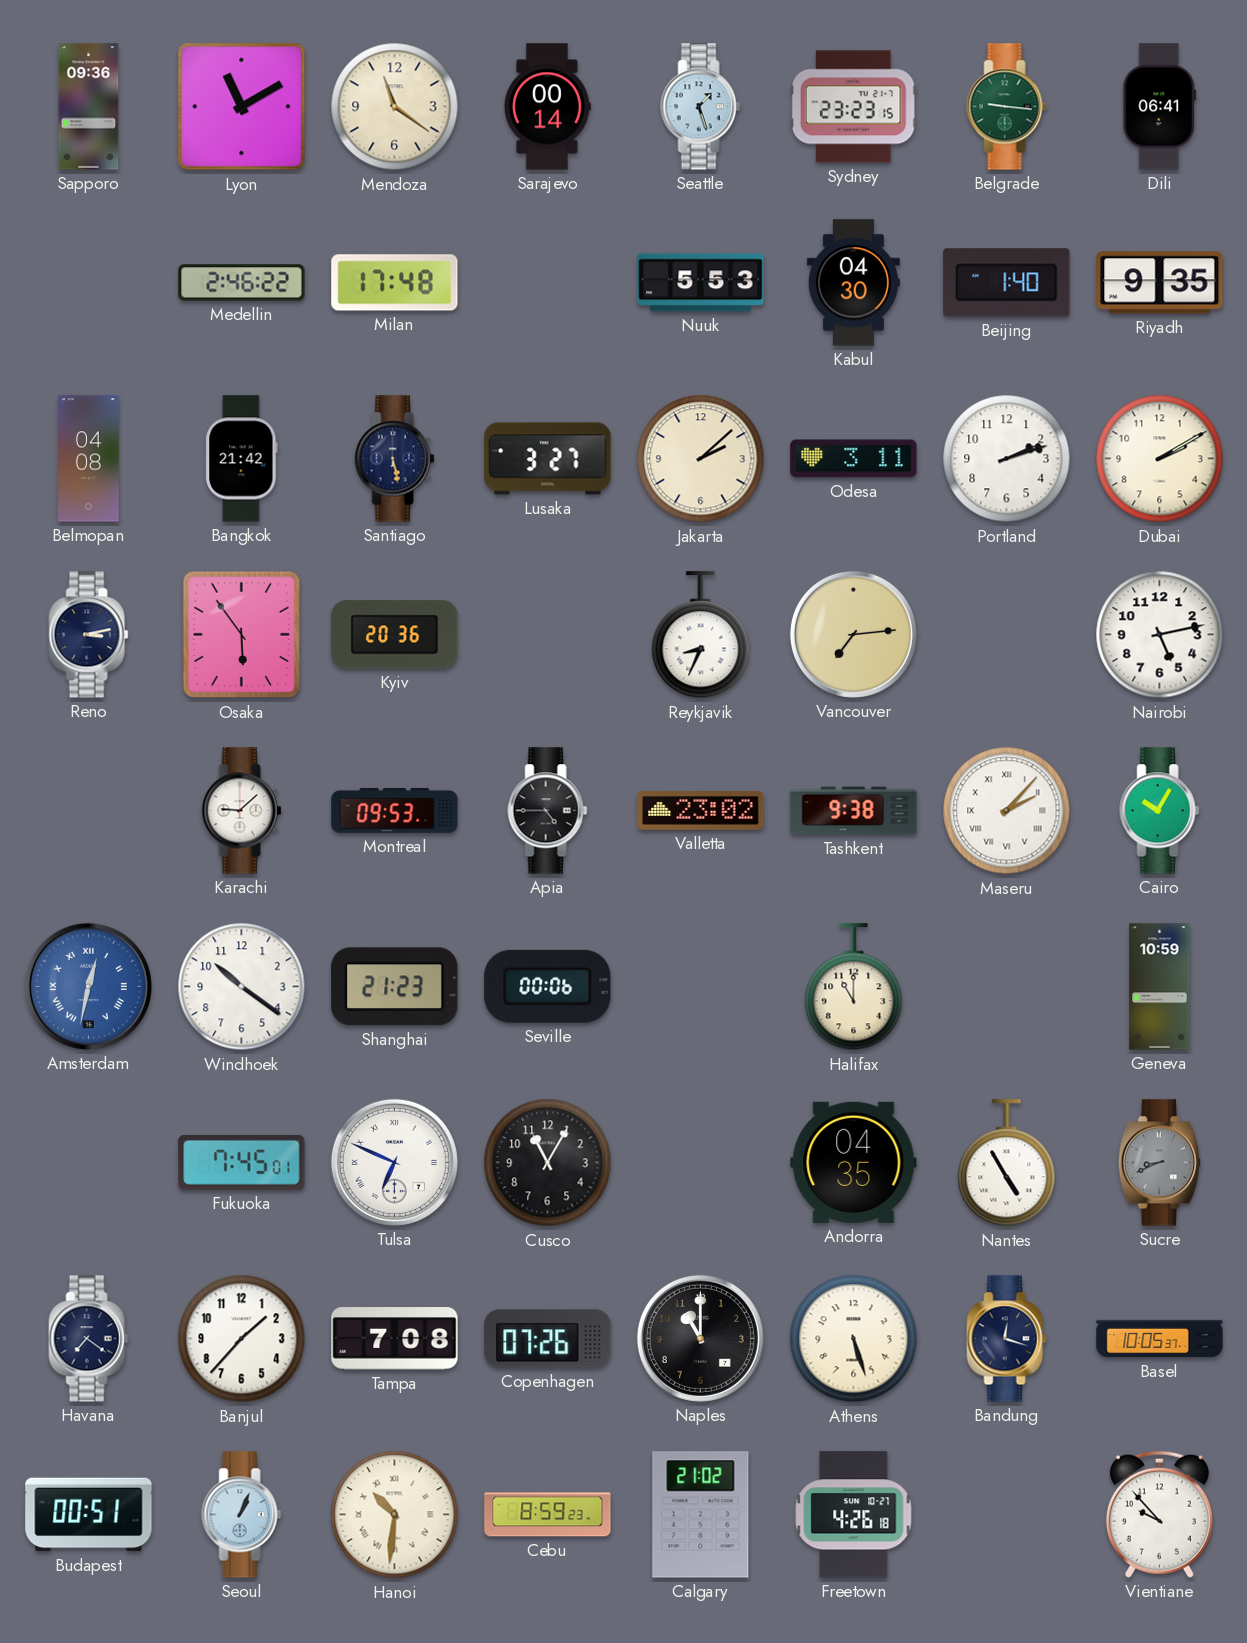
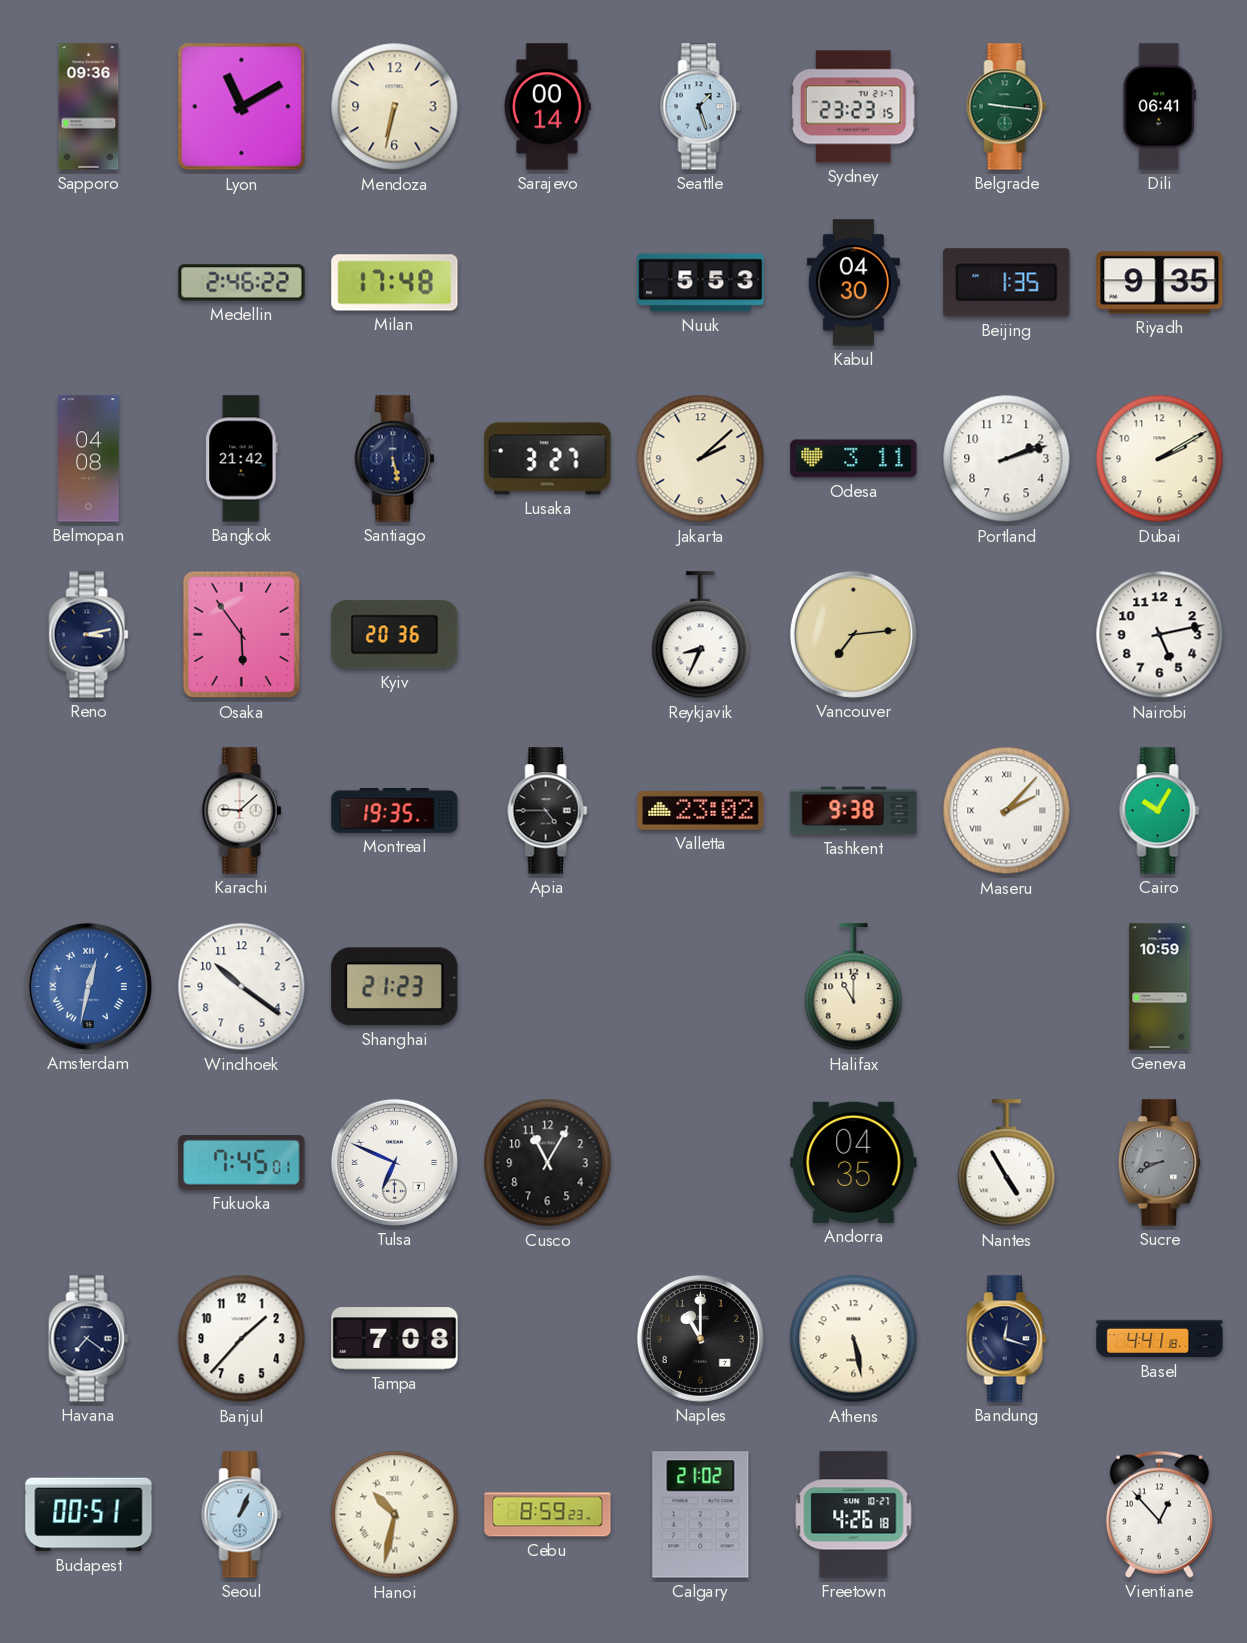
Mendoza: 11:21 -> 6:32 (395, 107)
Beijing: 1:40 -> 1:35 (1007, 283)
Montreal: 09:53 -> 19:35 (395, 810)
Seville: 00:06 -> none (548, 986)
Copenhagen: 07:26 -> none (548, 1339)
Athens: 5:27 -> 5:28 (854, 1339)
Basel: 10:05 -> 4:41 (1160, 1339)
Hanoi: 10:31 -> 10:32 (395, 1515)
Vientiane: 9:53 -> 12:53 (1159, 1514)
